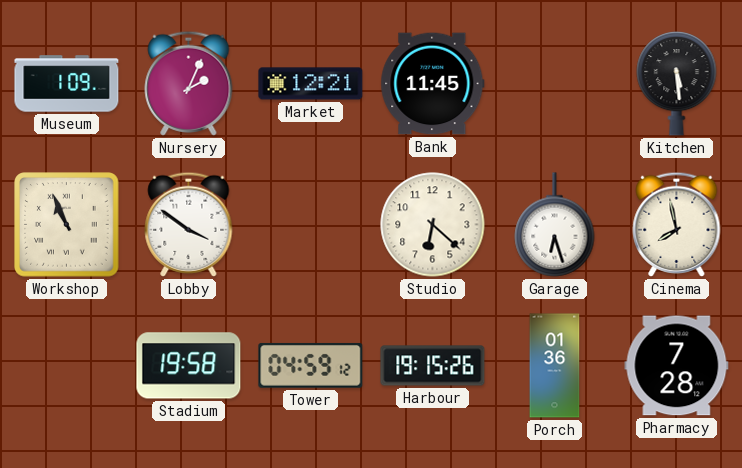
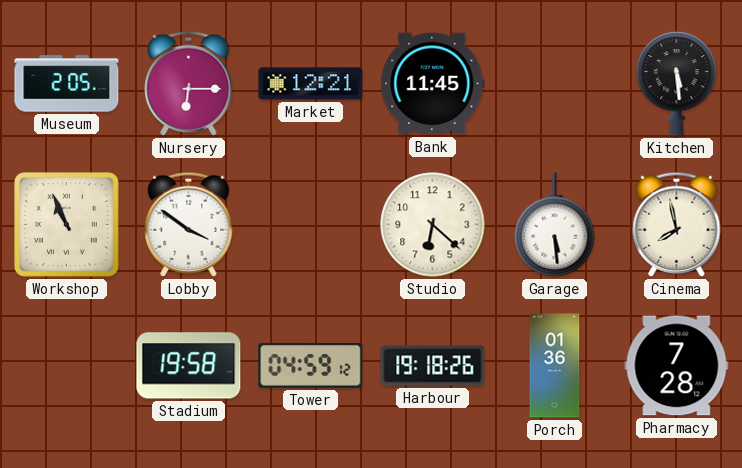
Museum: 1:09 -> 2:05 (67, 84)
Nursery: 2:04 -> 6:15 (189, 83)
Garage: 6:27 -> 5:29 (555, 225)
Harbour: 19:15 -> 19:18 (433, 366)
